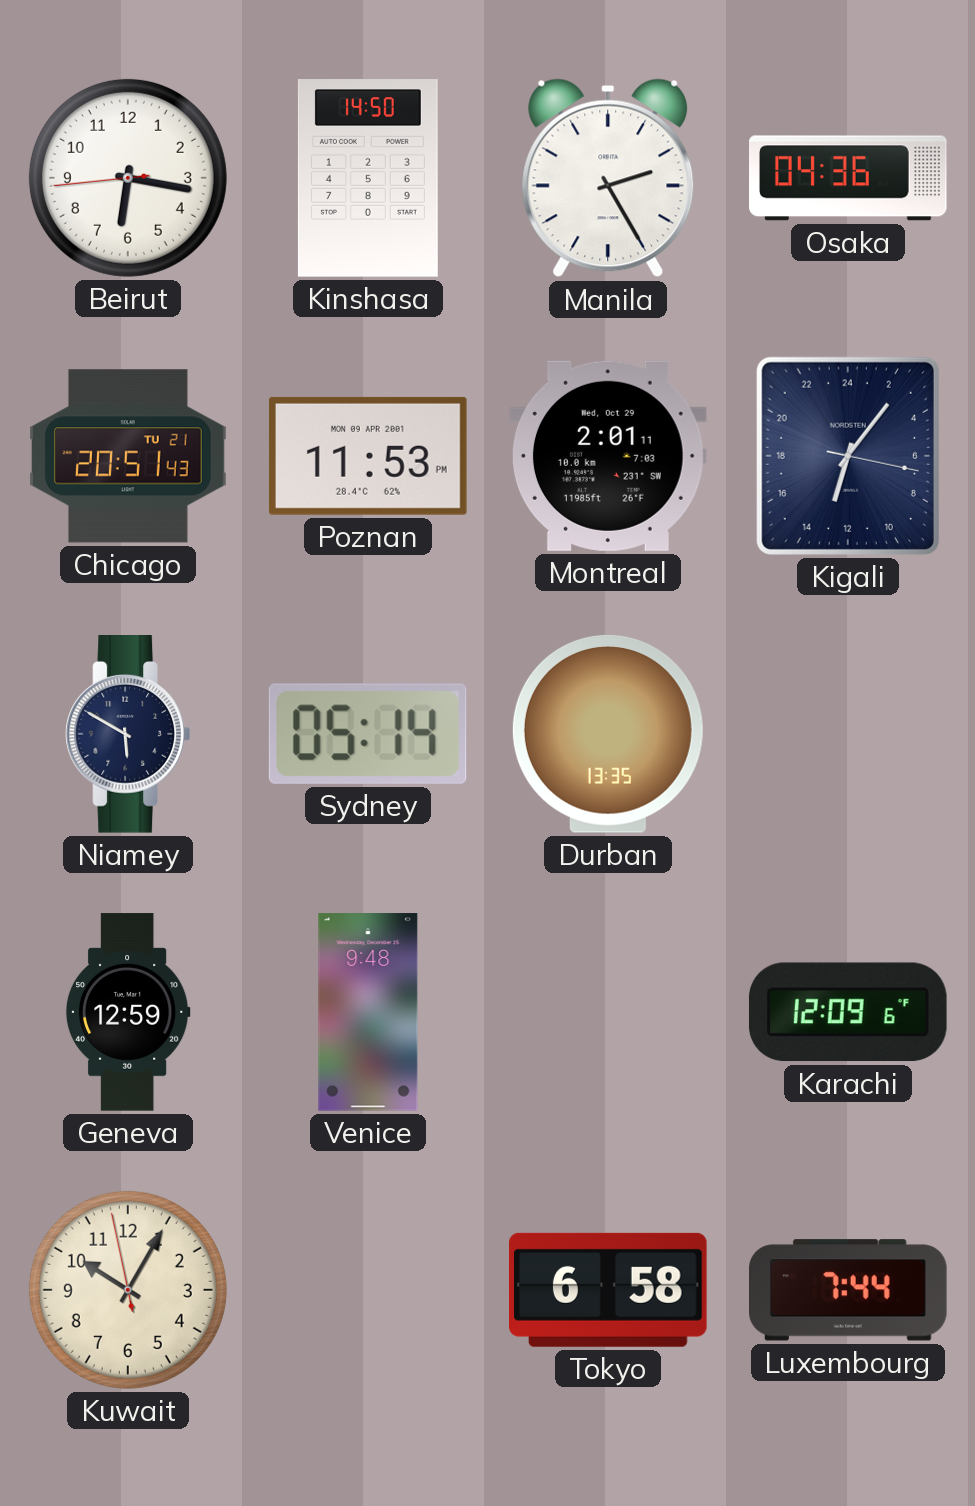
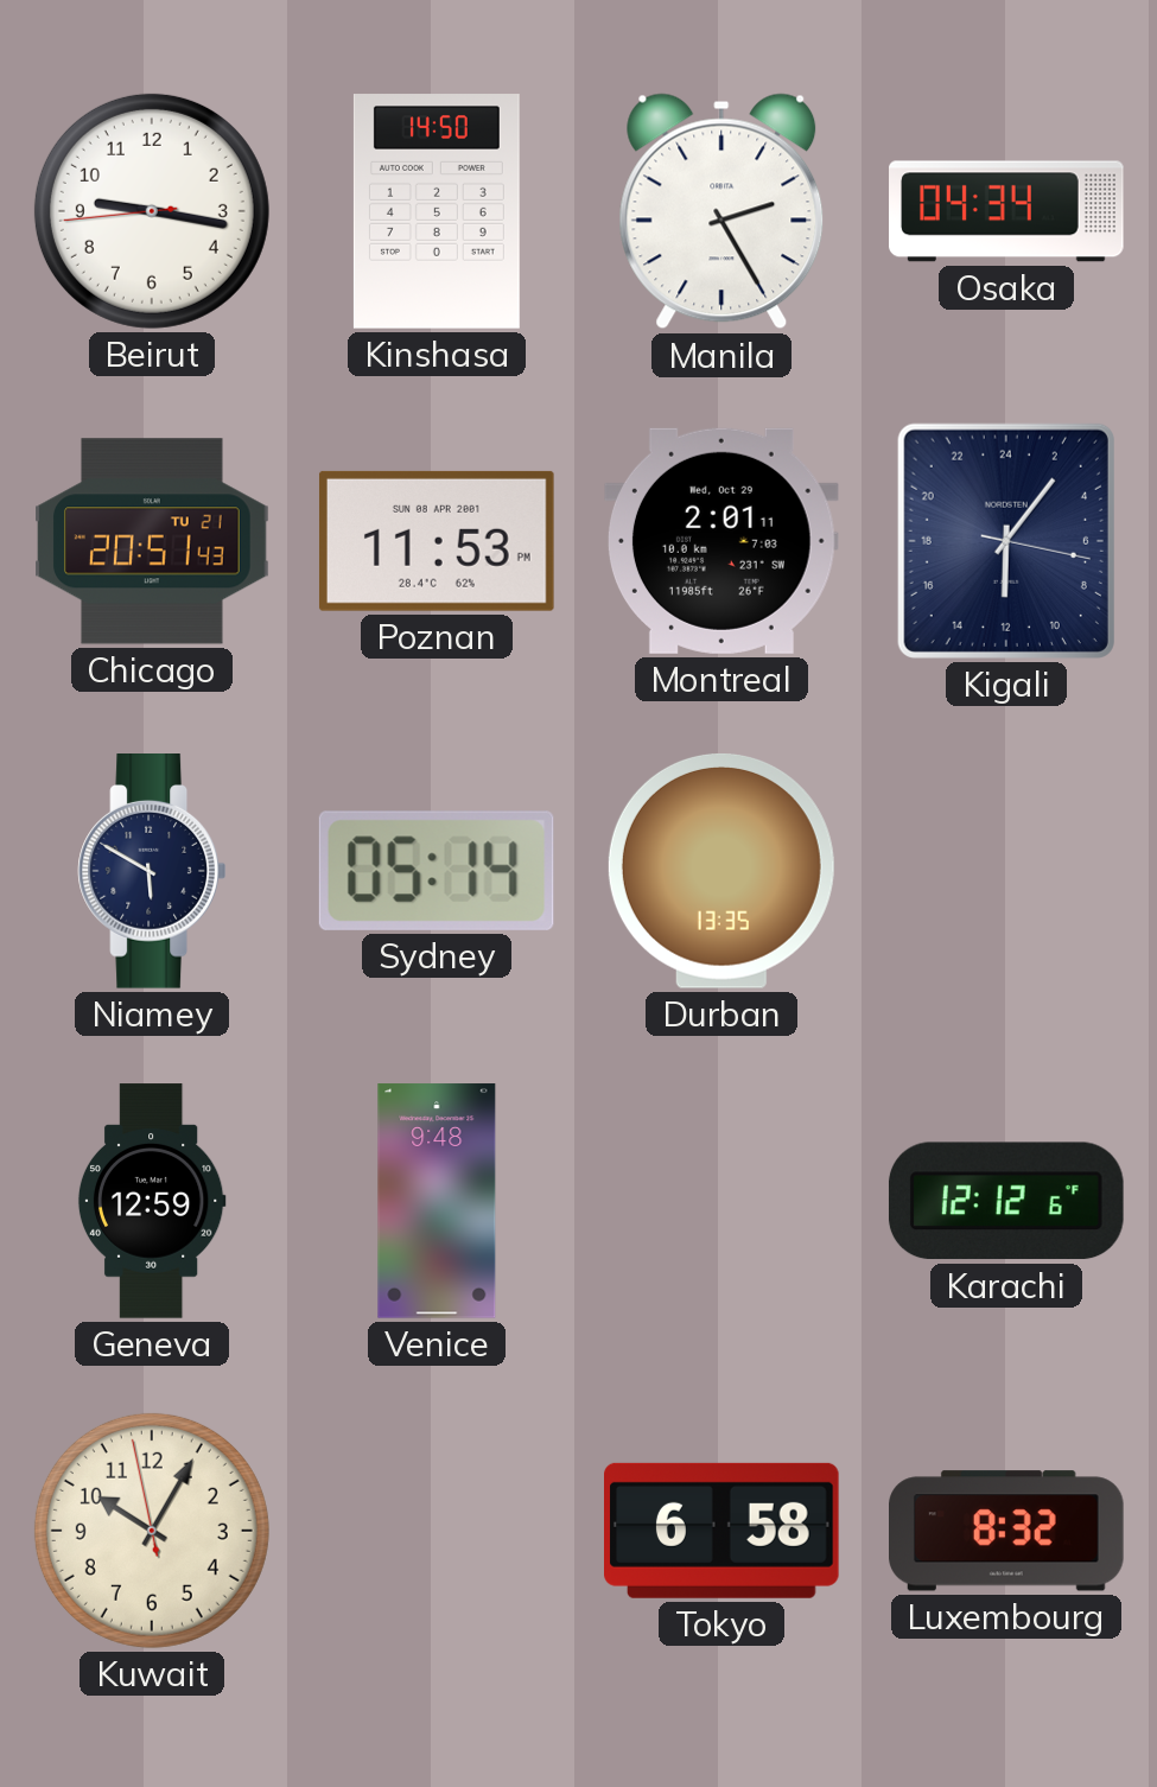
Beirut: 6:16 -> 9:16 (152, 211)
Osaka: 04:36 -> 04:34 (1006, 211)
Poznan date: MON 09 APR 2001 -> SUN 08 APR 2001 (437, 541)
Kigali: 13:06 -> 12:06 (1006, 541)
Karachi: 12:09 -> 12:12 (1006, 1201)
Luxembourg: 7:44 -> 8:32 (1007, 1531)
